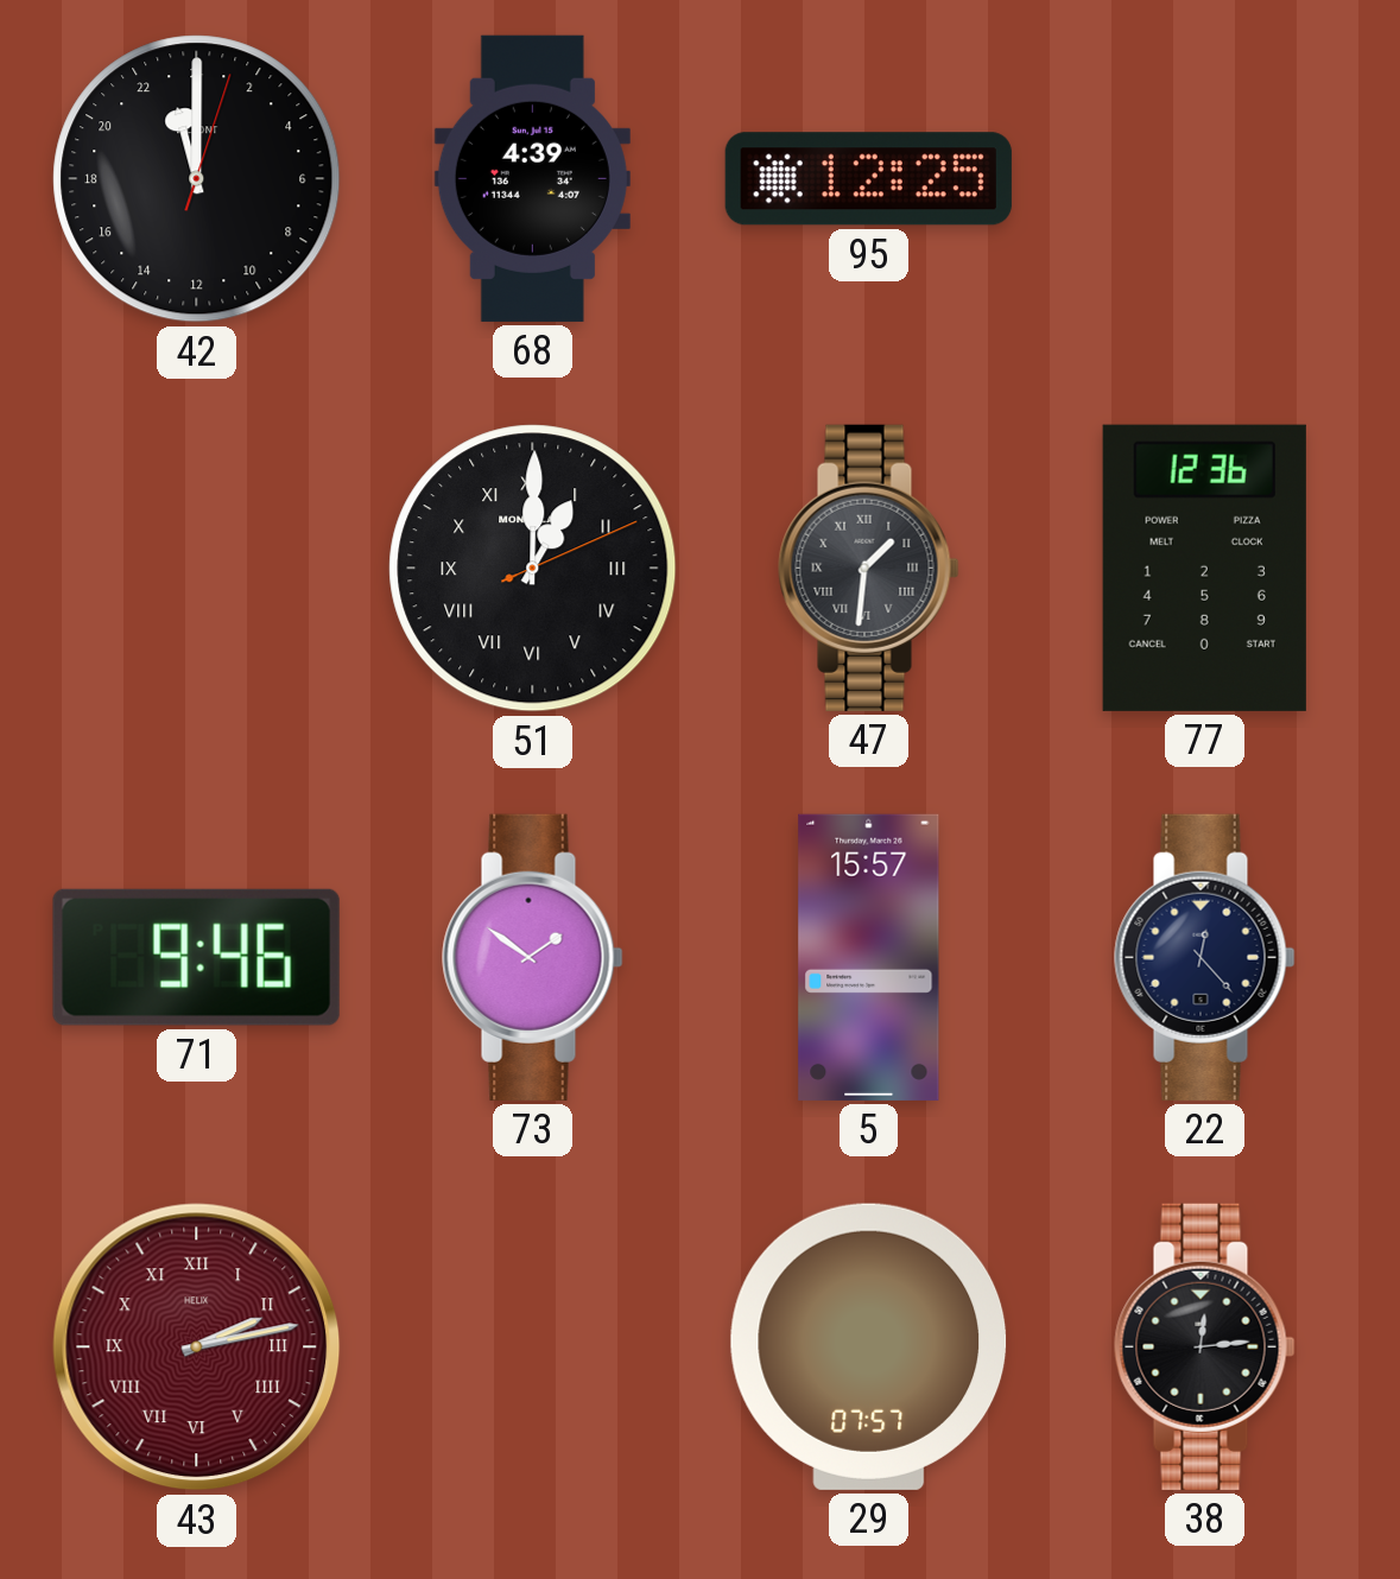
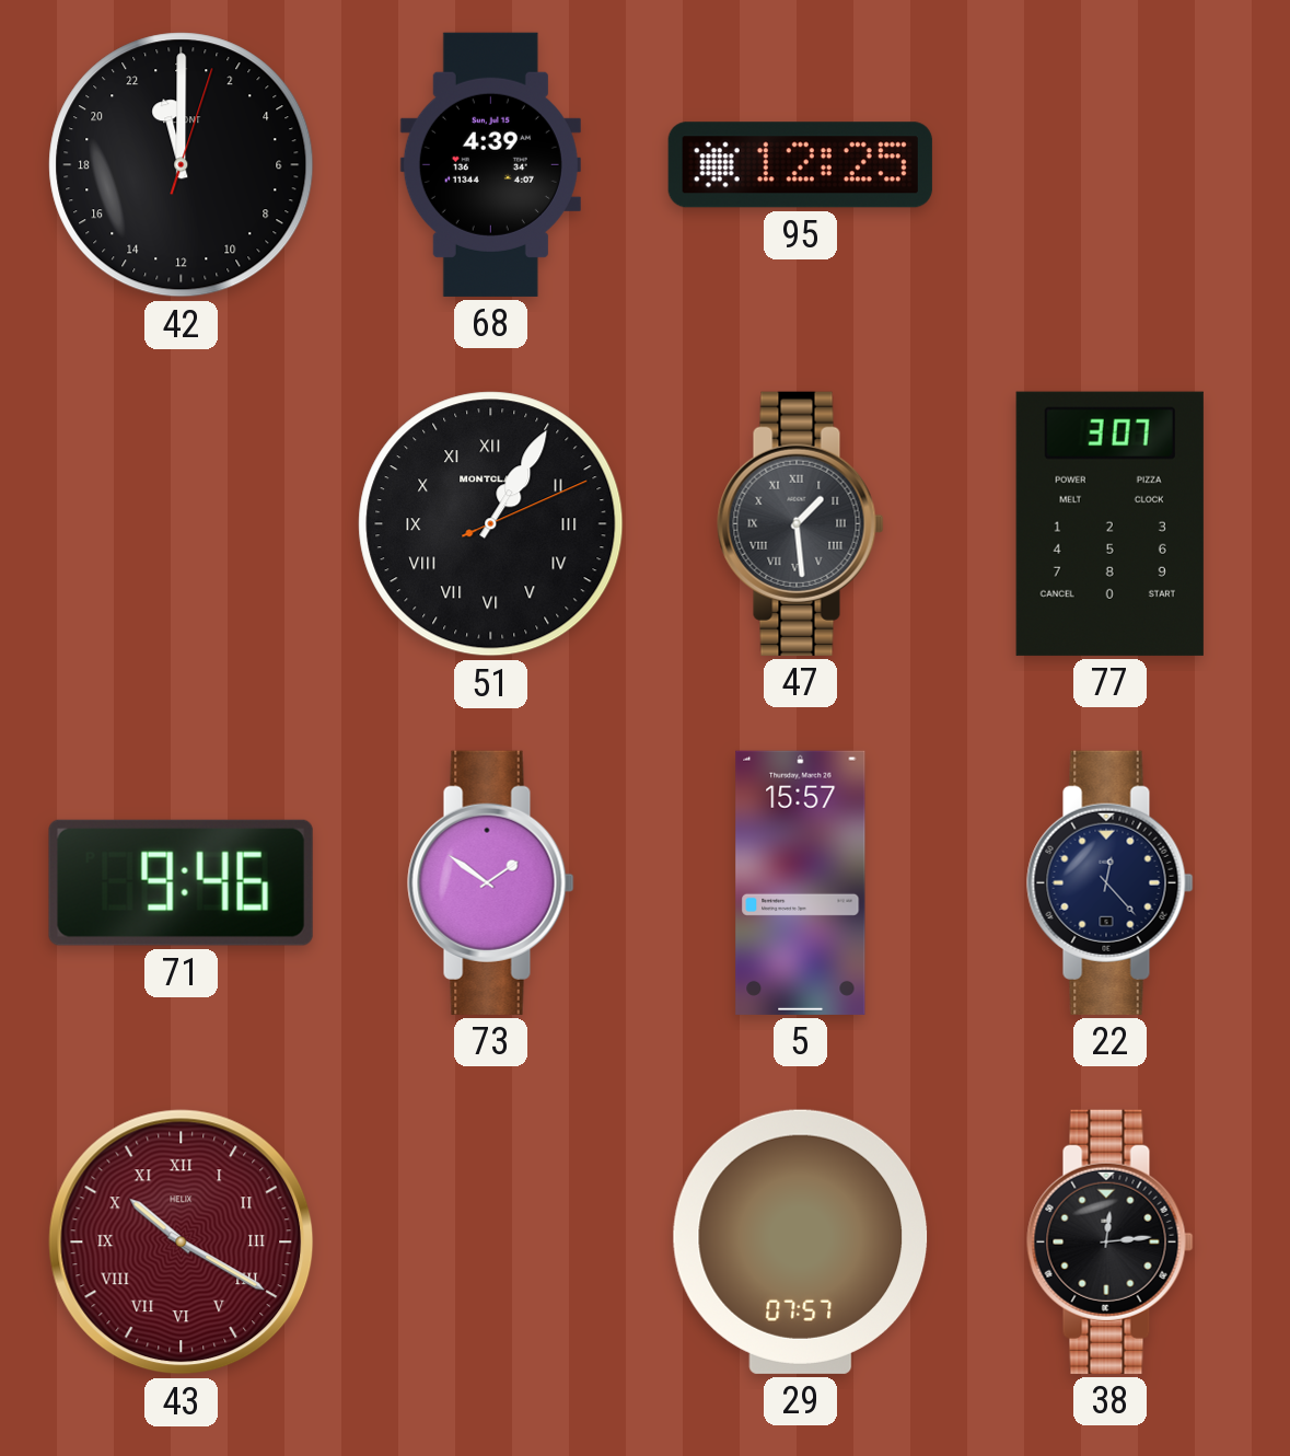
51: 1:00 -> 1:05 (491, 524)
47: 1:31 -> 1:29 (801, 523)
77: 12:36 -> 3:07 (1109, 523)
43: 2:13 -> 10:20 (182, 1243)
